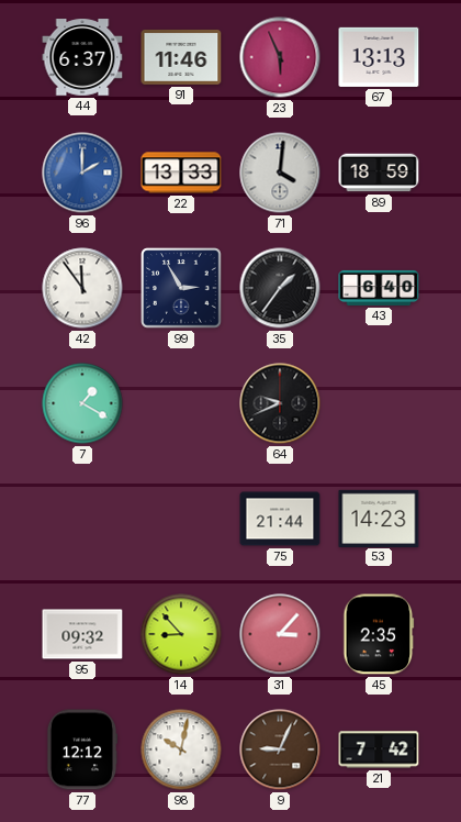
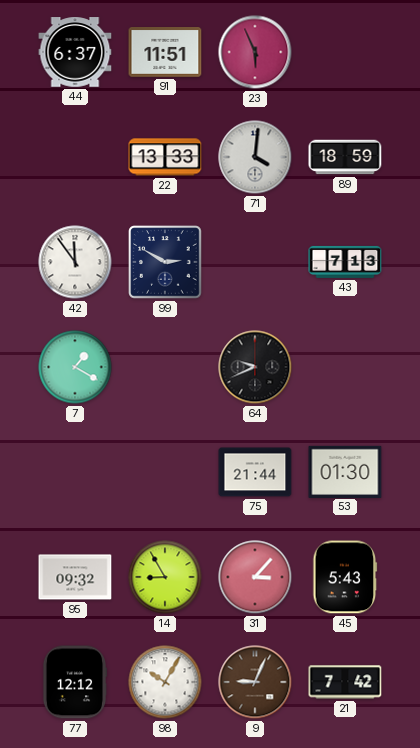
91: 11:46 -> 11:51 (165, 53)
67: 13:13 -> none (379, 57)
96: 2:00 -> none (82, 173)
99: 2:55 -> 2:50 (165, 262)
35: 1:36 -> none (280, 288)
43: 6:40 -> 7:13 (345, 262)
53: 14:23 -> 01:30 (345, 471)
14: 8:53 -> 8:55 (165, 577)
45: 2:35 -> 5:43 (345, 577)
98: 10:02 -> 10:05 (165, 682)
